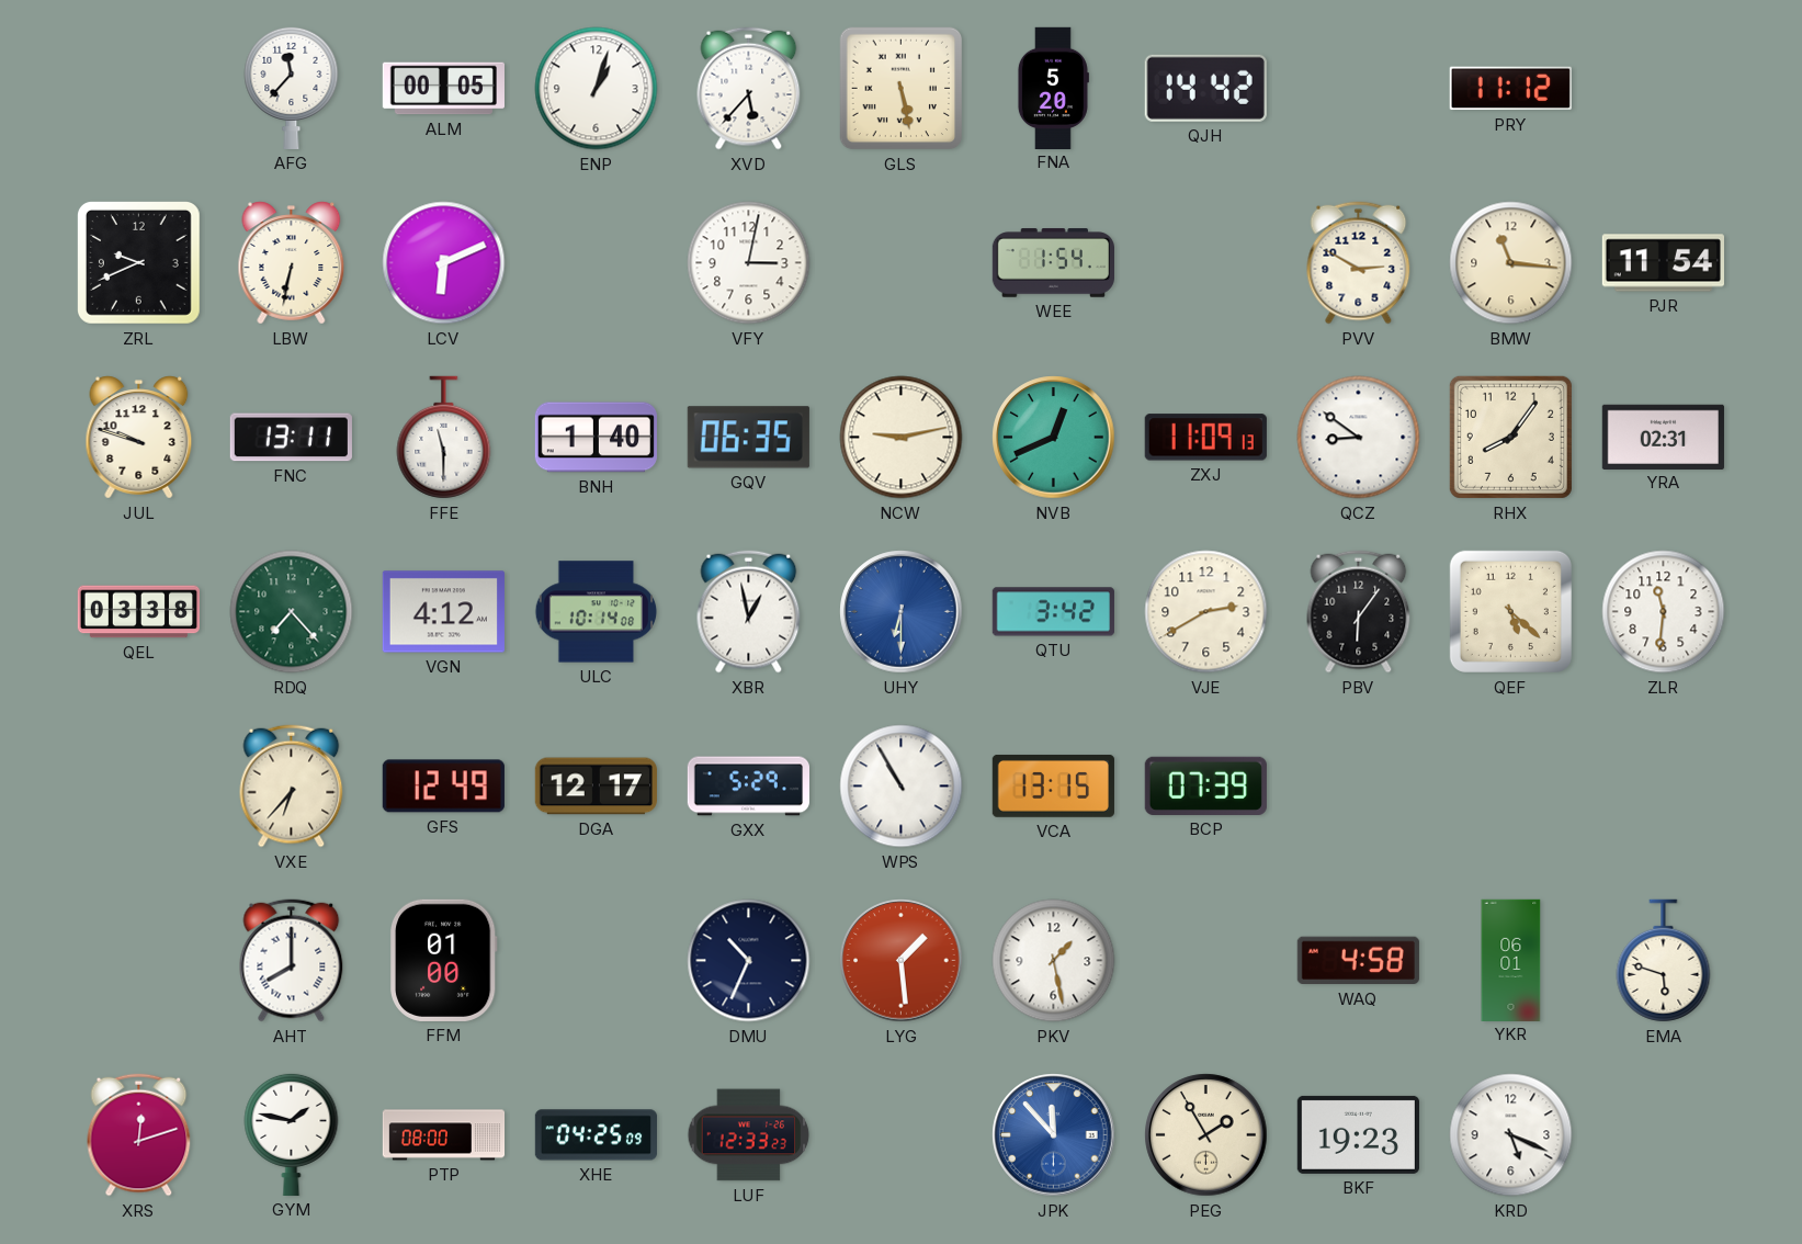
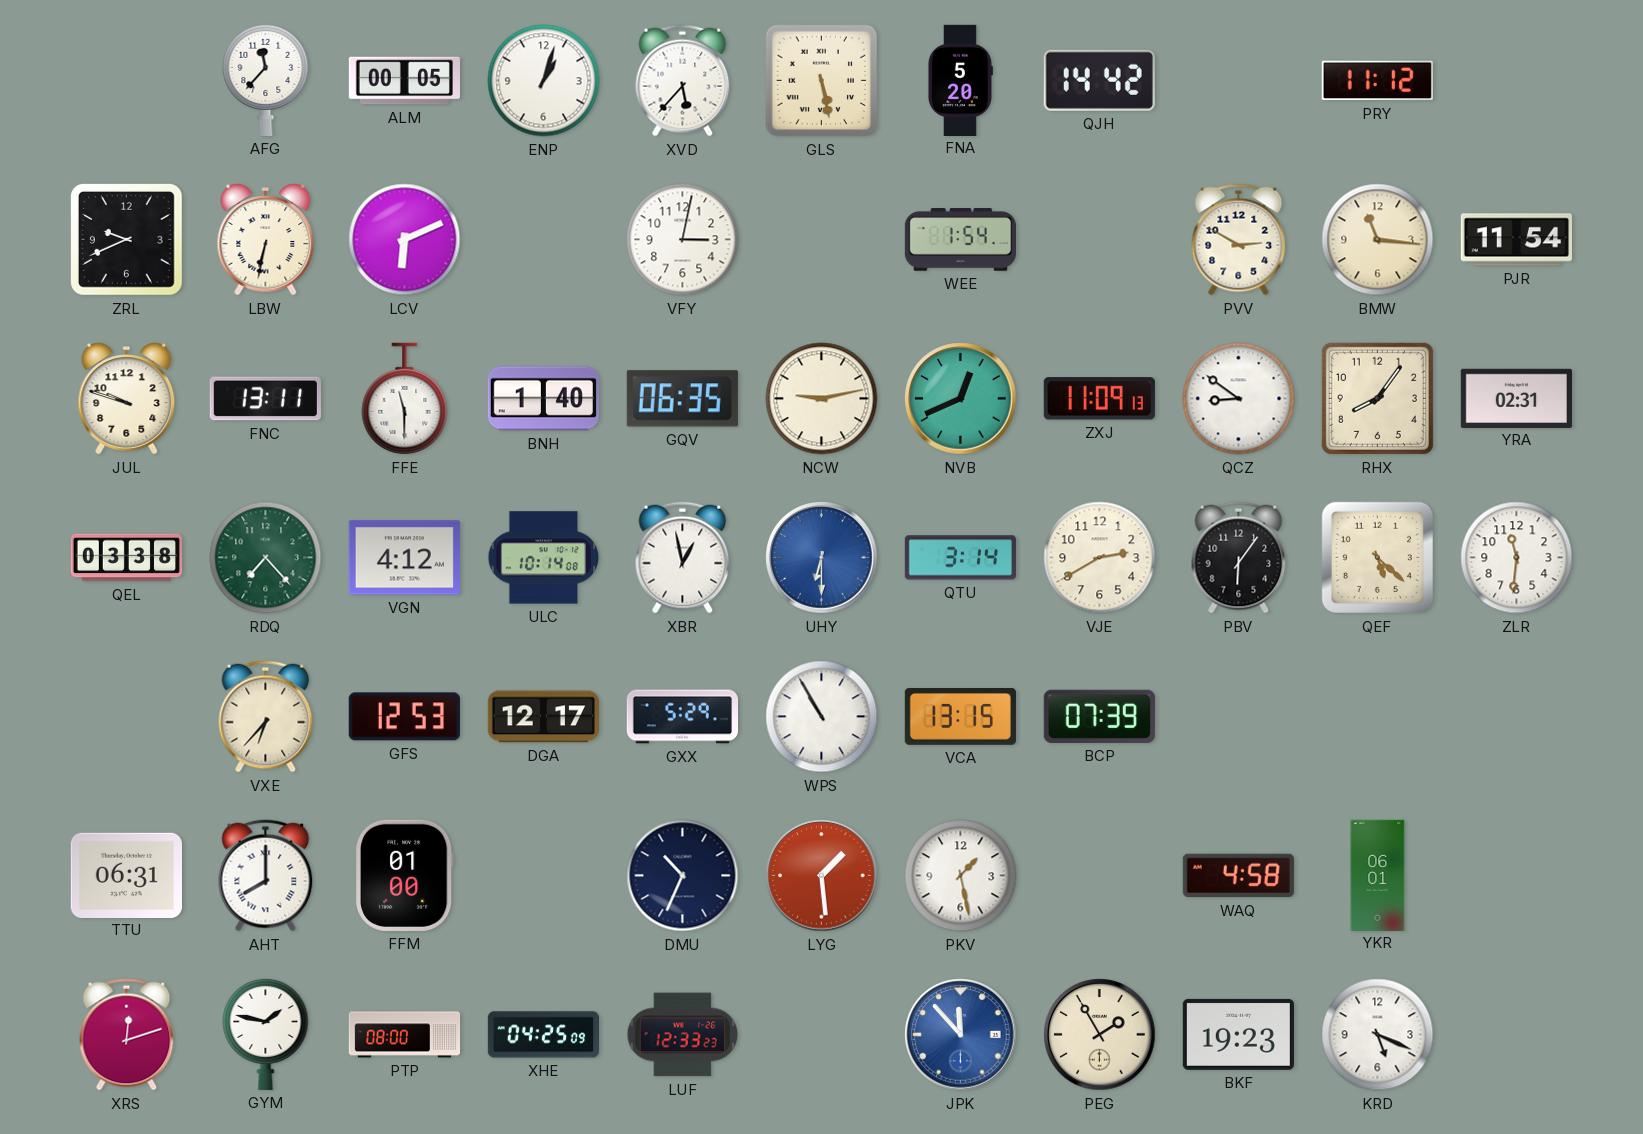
QTU: 3:42 -> 3:14 (960, 558)
GFS: 12:49 -> 12:53 (404, 717)
TTU: none -> 06:31 (126, 875)
EMA: 5:48 -> none (1664, 961)
